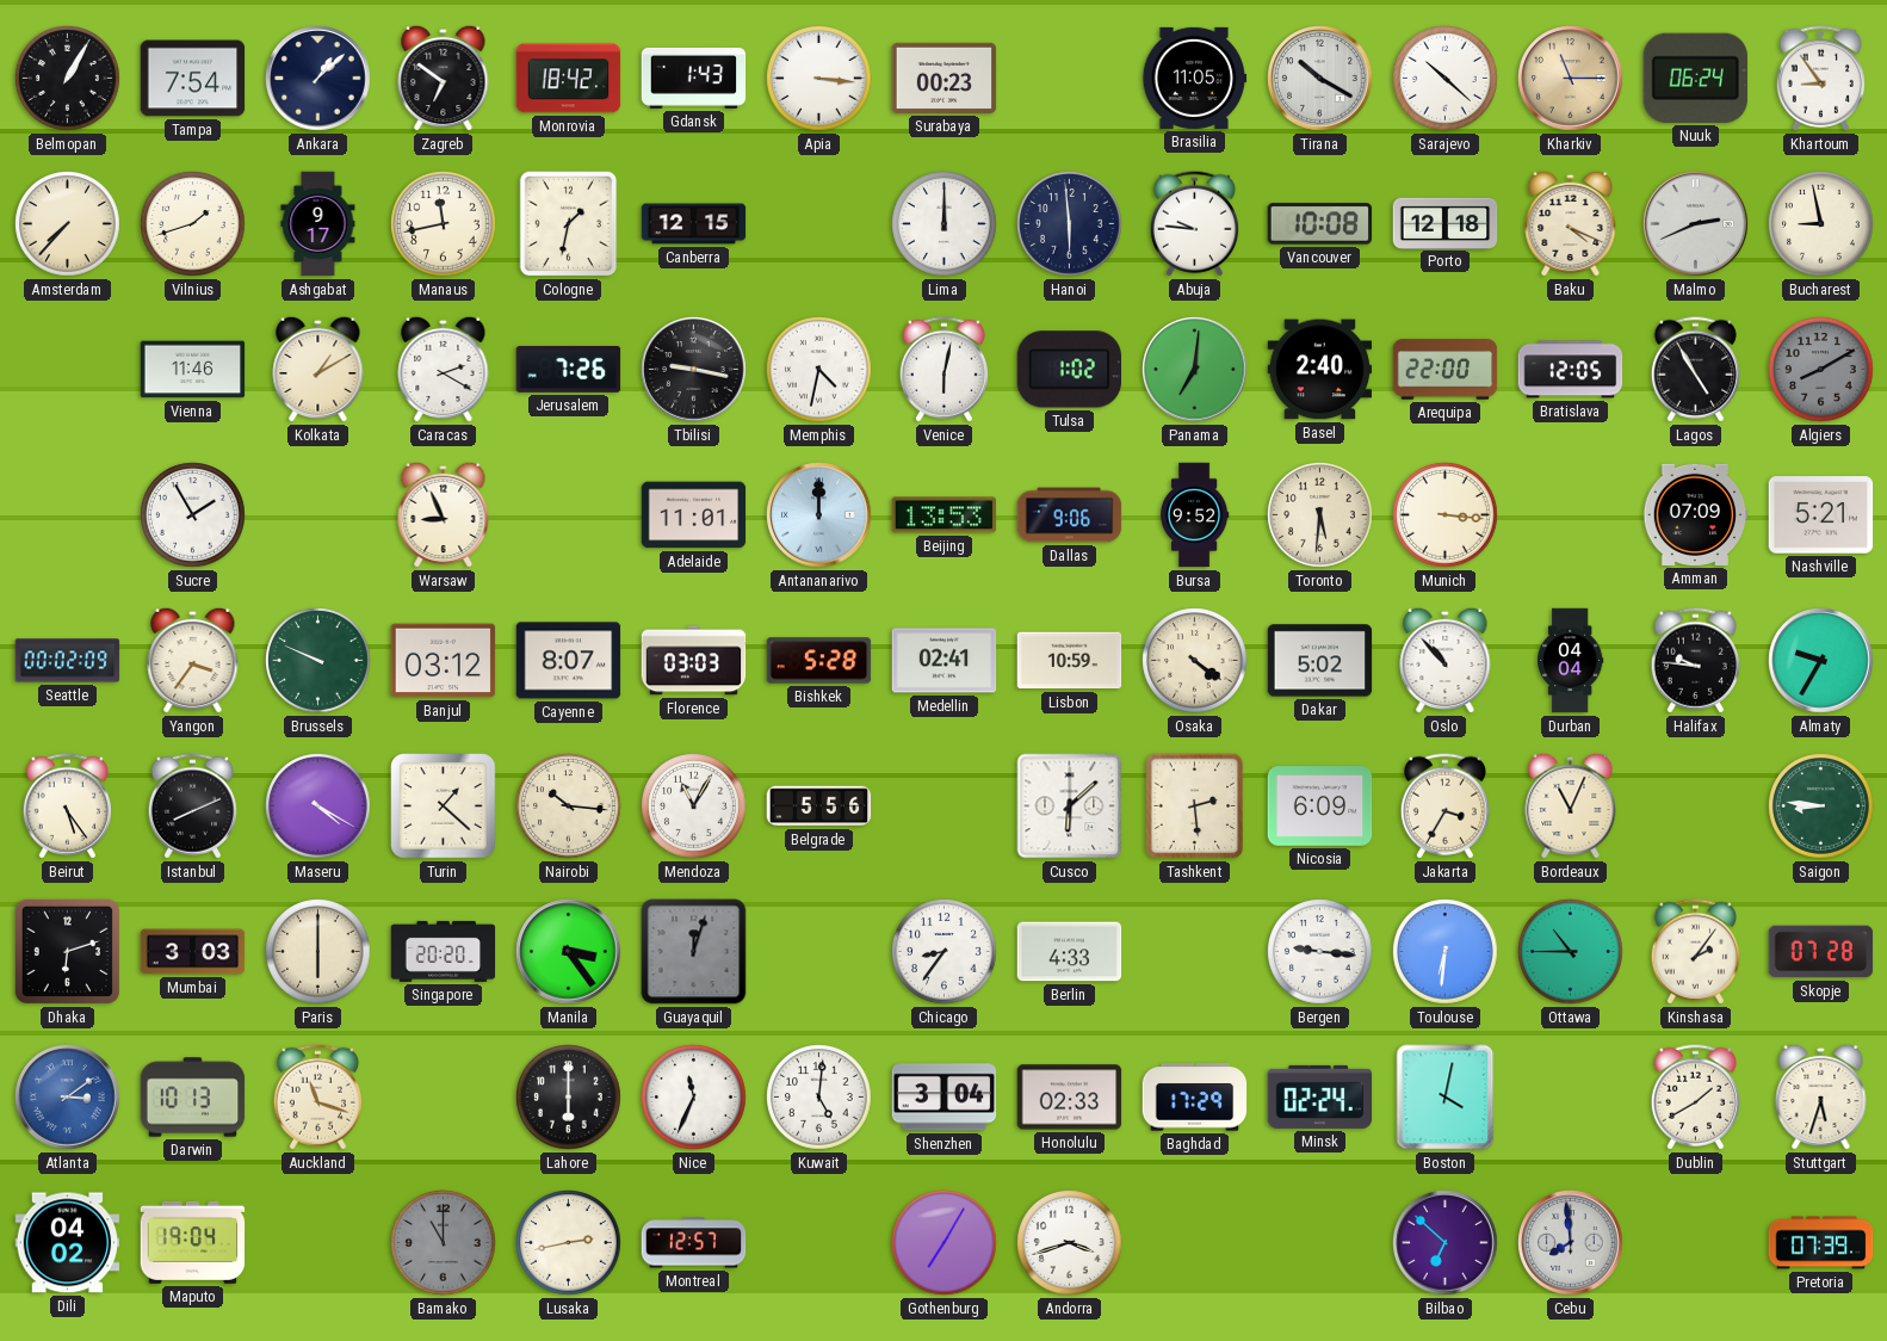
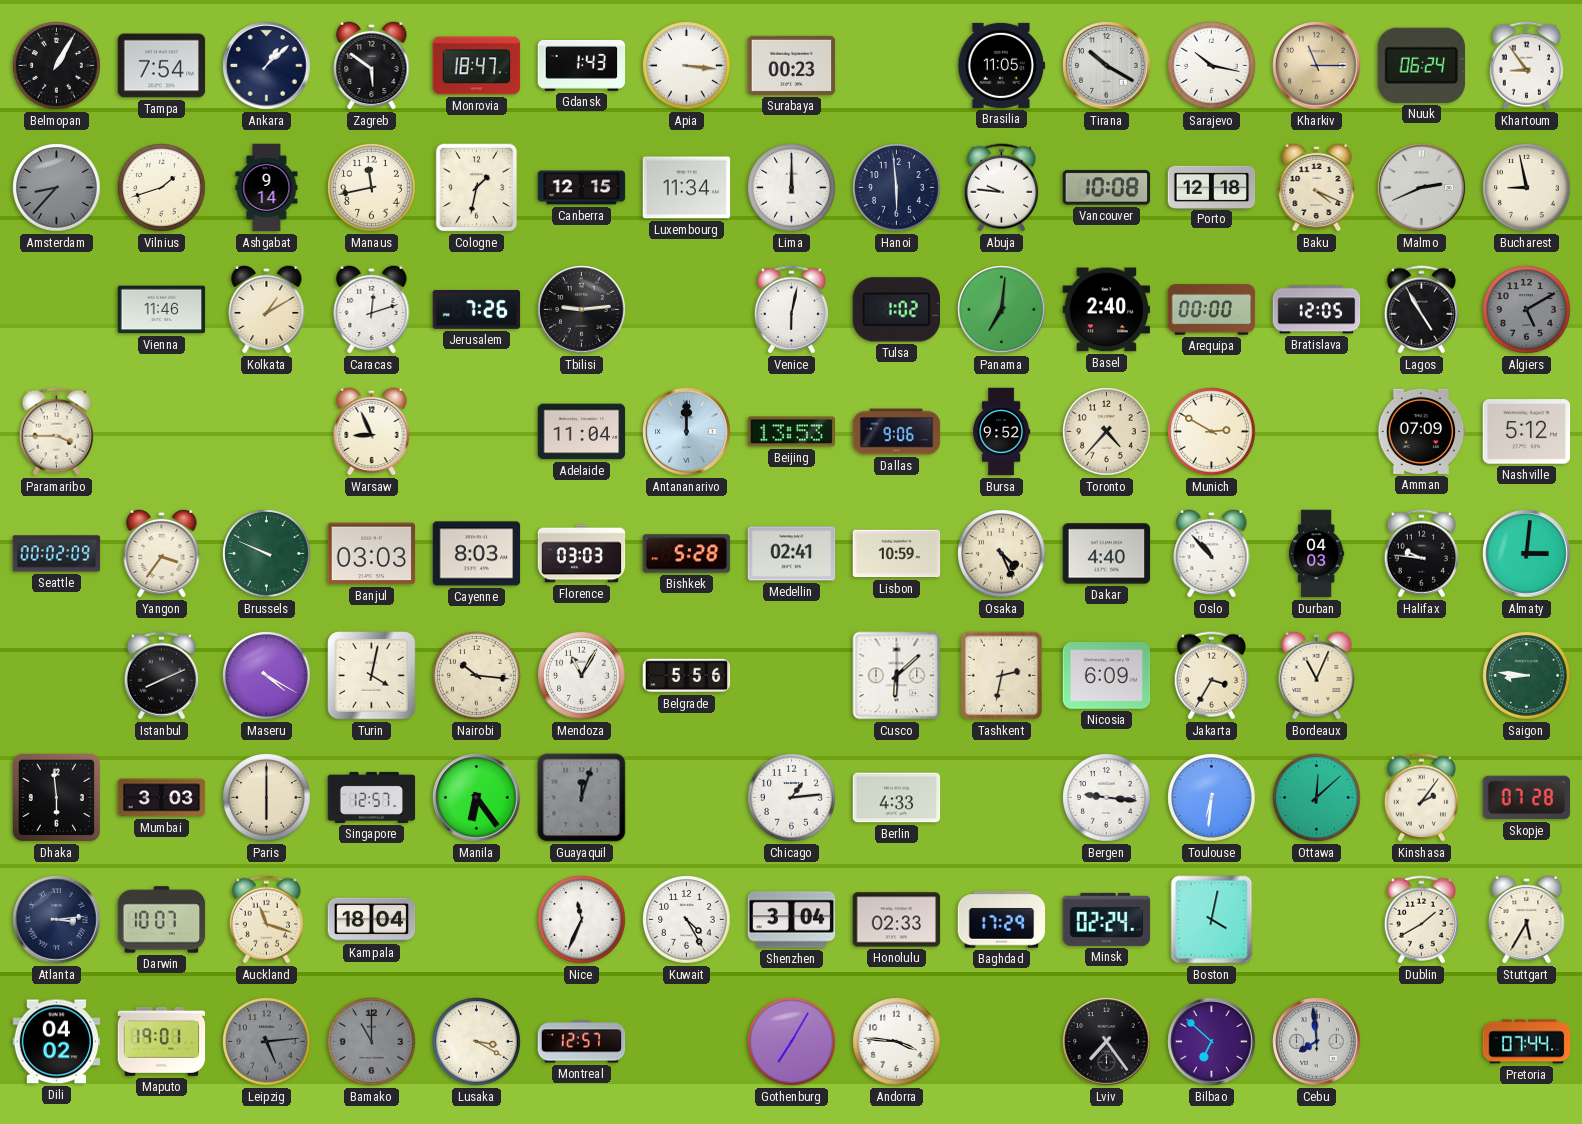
Zagreb: 6:51 -> 5:51 (372, 65)
Monrovia: 18:42 -> 18:47 (477, 66)
Sarajevo: 10:22 -> 10:17 (1212, 66)
Amsterdam: 7:37 -> 8:37 (57, 188)
Amsterdam dial: cream -> grey (57, 188)
Ashgabat: 9:17 -> 9:14 (267, 188)
Luxembourg: none -> 11:34 (687, 188)
Caracas: 2:20 -> 12:12 (372, 309)
Tbilisi: 9:17 -> 9:14 (582, 310)
Memphis: 4:32 -> none (819, 370)
Arequipa: 22:00 -> 00:00 (1212, 310)
Algiers: 8:10 -> 5:10 (1527, 310)
Paramaribo: none -> 3:45 (56, 432)
Sucre: 1:55 -> none (193, 515)
Adelaide: 11:01 -> 11:04 (582, 432)
Toronto: 5:31 -> 4:37 (1107, 432)
Munich: 3:16 -> 2:50 (1212, 432)
Nashville: 5:21 -> 5:12 (1527, 432)
Banjul: 03:12 -> 03:03 (372, 554)
Cayenne: 8:07 -> 8:03 (477, 554)
Osaka: 4:21 -> 4:26 (1002, 554)
Dakar: 5:02 -> 4:40 (1107, 554)
Durban: 04:04 -> 04:03 (1317, 554)
Almaty: 9:35 -> 3:01 (1527, 554)
Beirut: 5:24 -> none (67, 807)
Turin: 1:22 -> 4:02 (372, 676)
Tashkent: 2:29 -> 2:32 (1002, 676)
Dhaka: 6:12 -> 5:59 (56, 797)
Singapore: 20:20 -> 12:57 (372, 797)
Manila: 3:24 -> 6:24 (477, 798)
Chicago: 8:36 -> 1:14 (792, 798)
Ottawa: 10:45 -> 12:08 (1317, 798)
Atlanta: 3:09 -> 3:14 (57, 920)
Atlanta dial: blue -> navy (57, 920)
Darwin: 10:13 -> 10:07 (162, 920)
Kampala: none -> 18:04 (372, 920)
Lahore: 6:00 -> none (569, 1098)
Kuwait: 5:01 -> 4:25 (687, 920)
Stuttgart: 5:33 -> 5:35 (1527, 919)
Maputo: 19:04 -> 19:01 (162, 1041)
Leipzig: none -> 5:14 (267, 1042)
Lusaka: 2:43 -> 3:20 (477, 1042)
Andorra: 3:42 -> 3:46 (897, 1042)
Lviv: none -> 7:24 (1107, 1042)
Pretoria: 07:39 -> 07:44 (1527, 1042)
